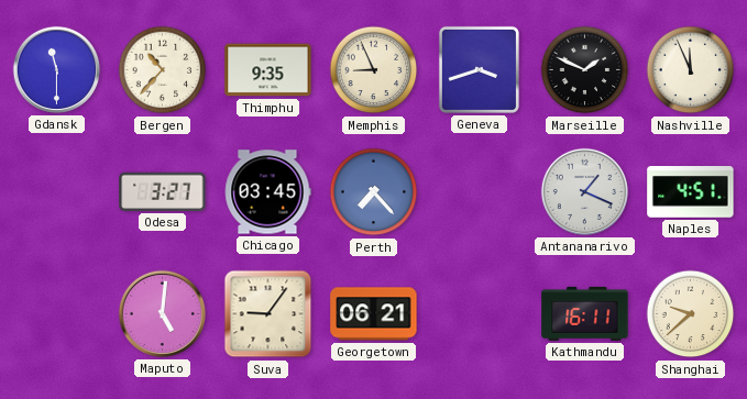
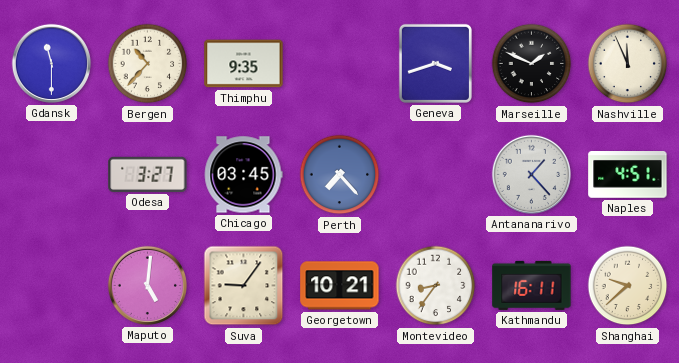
Memphis: 8:56 -> none (374, 70)
Antananarivo: 1:19 -> 1:23 (531, 174)
Georgetown: 06:21 -> 10:21 (340, 286)
Montevideo: none -> 8:36 (436, 286)
